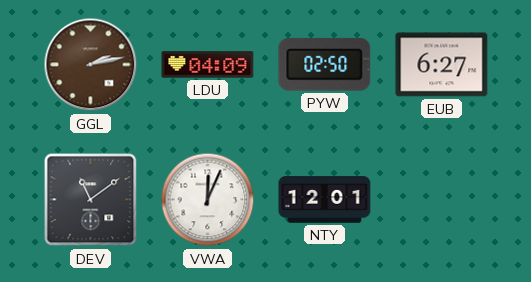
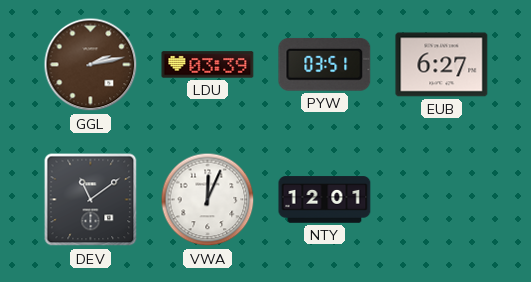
LDU: 04:09 -> 03:39 (208, 65)
PYW: 02:50 -> 03:51 (325, 64)
